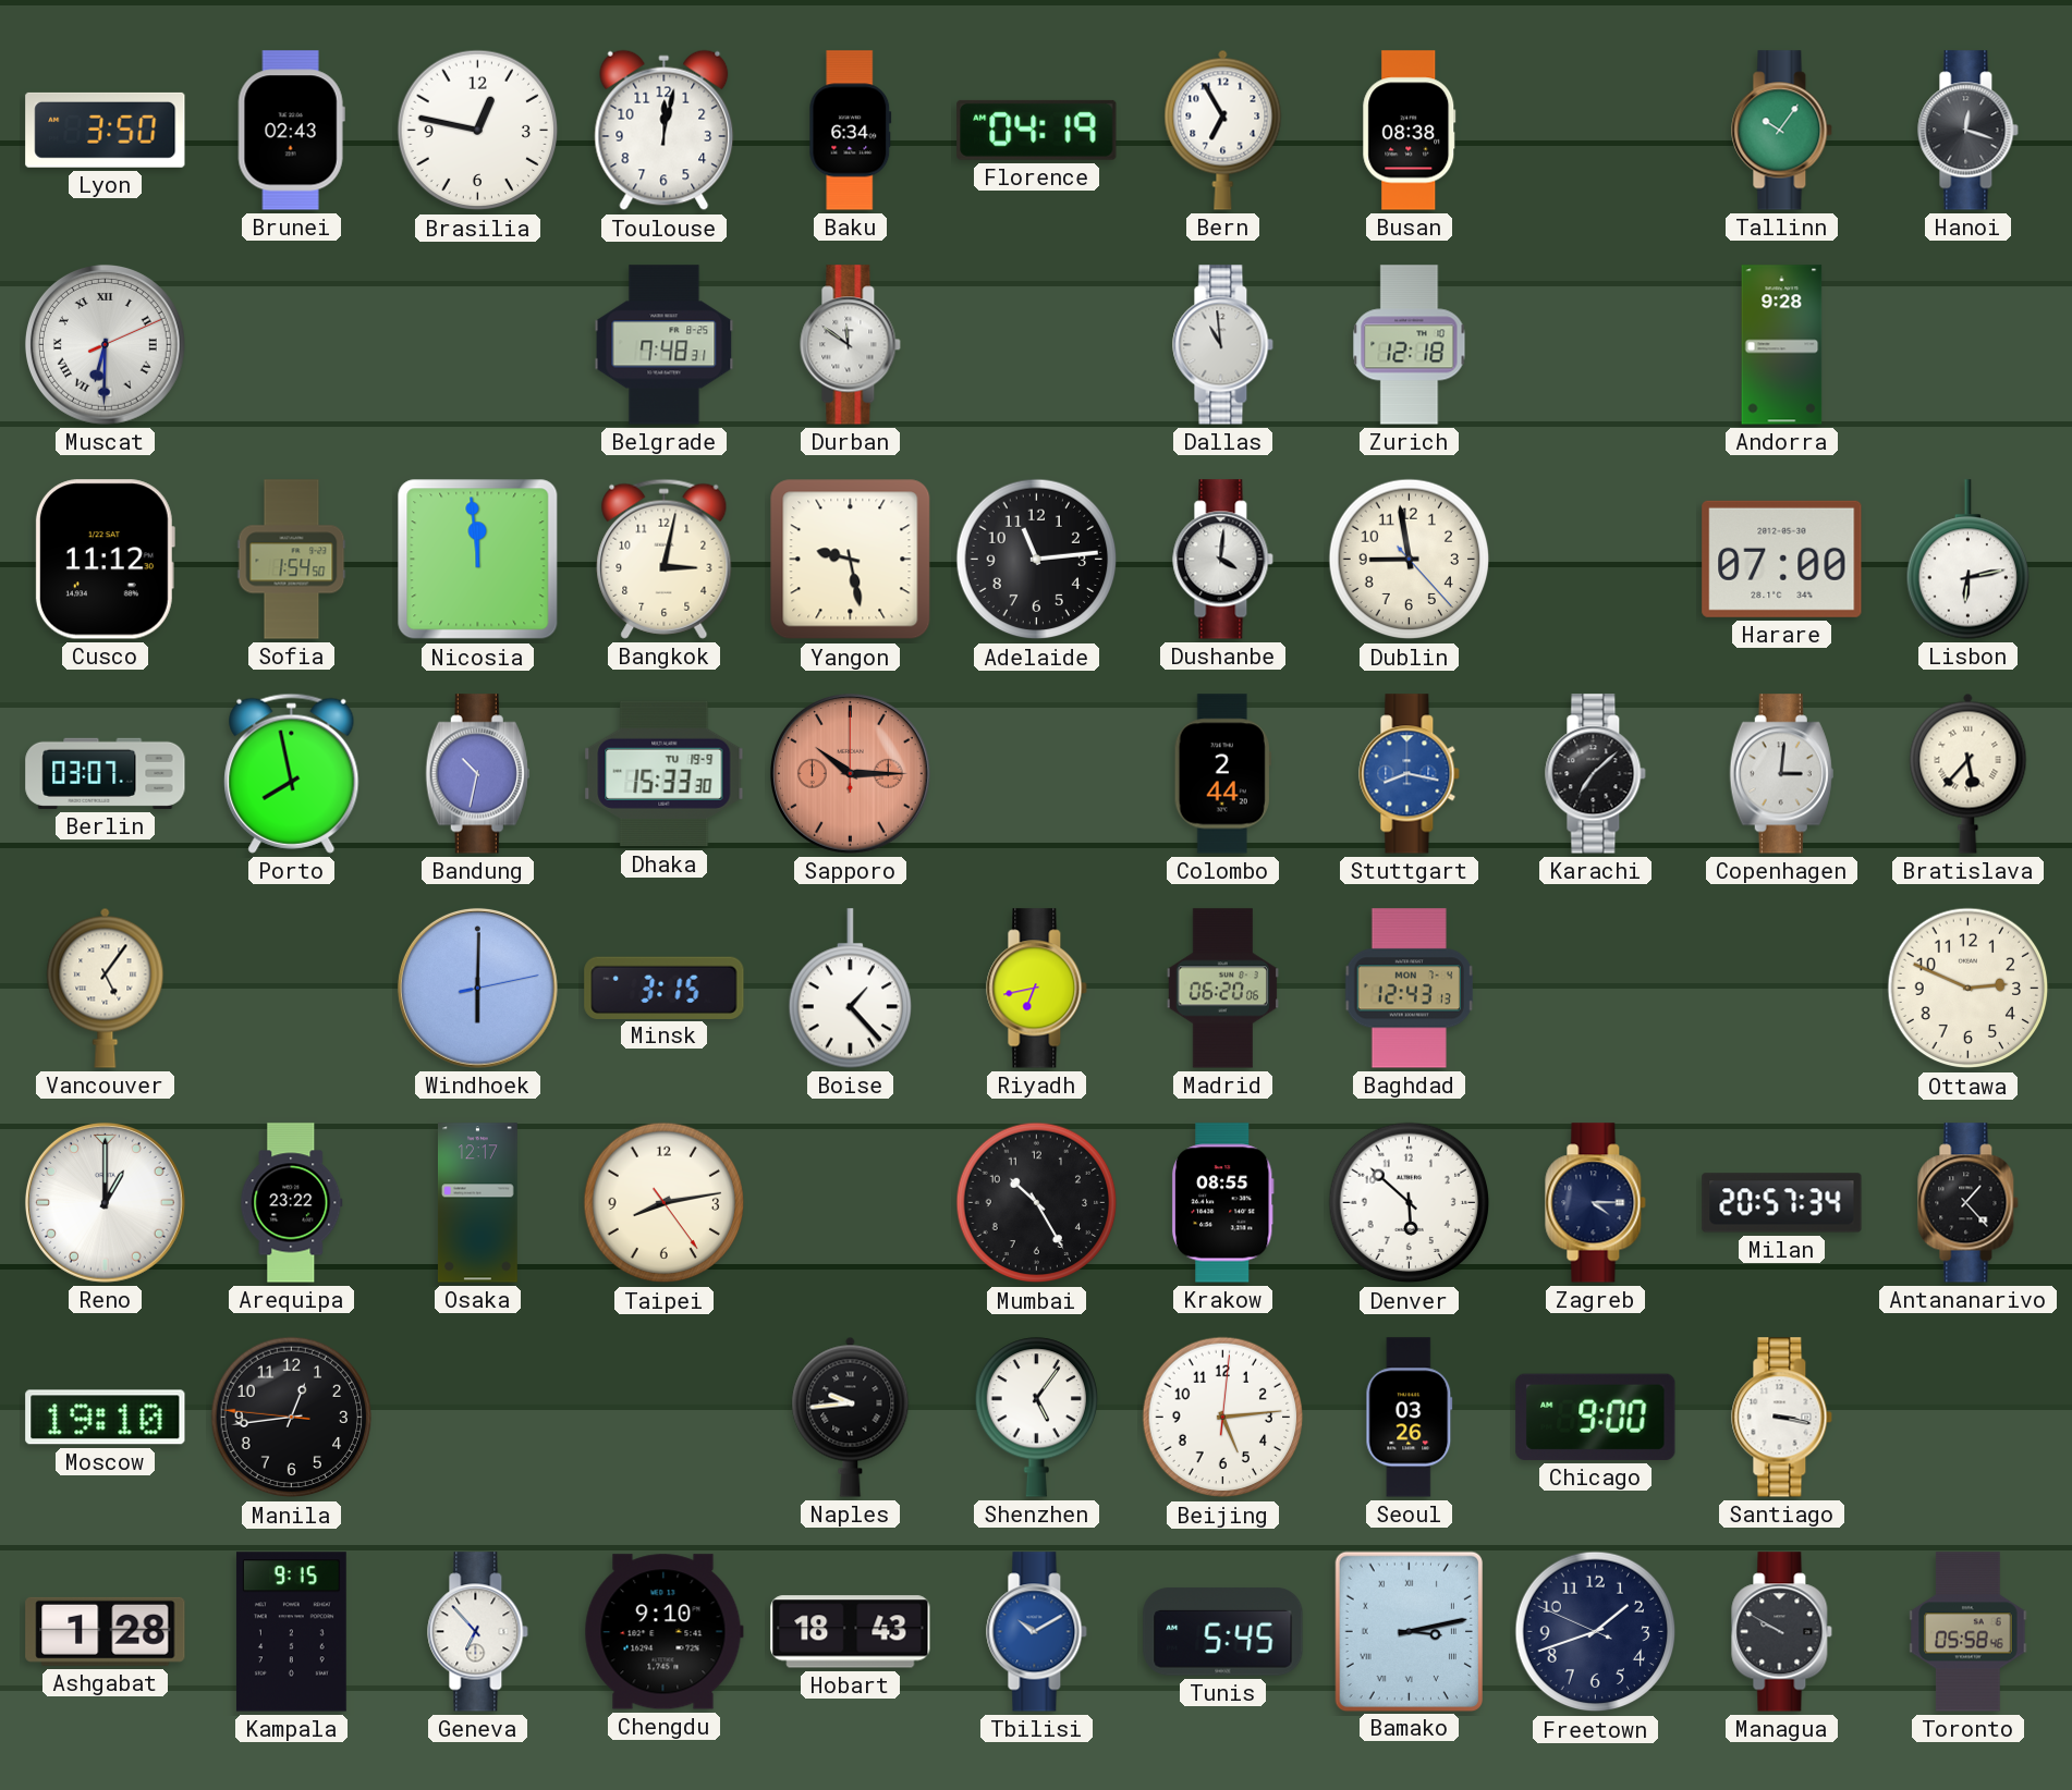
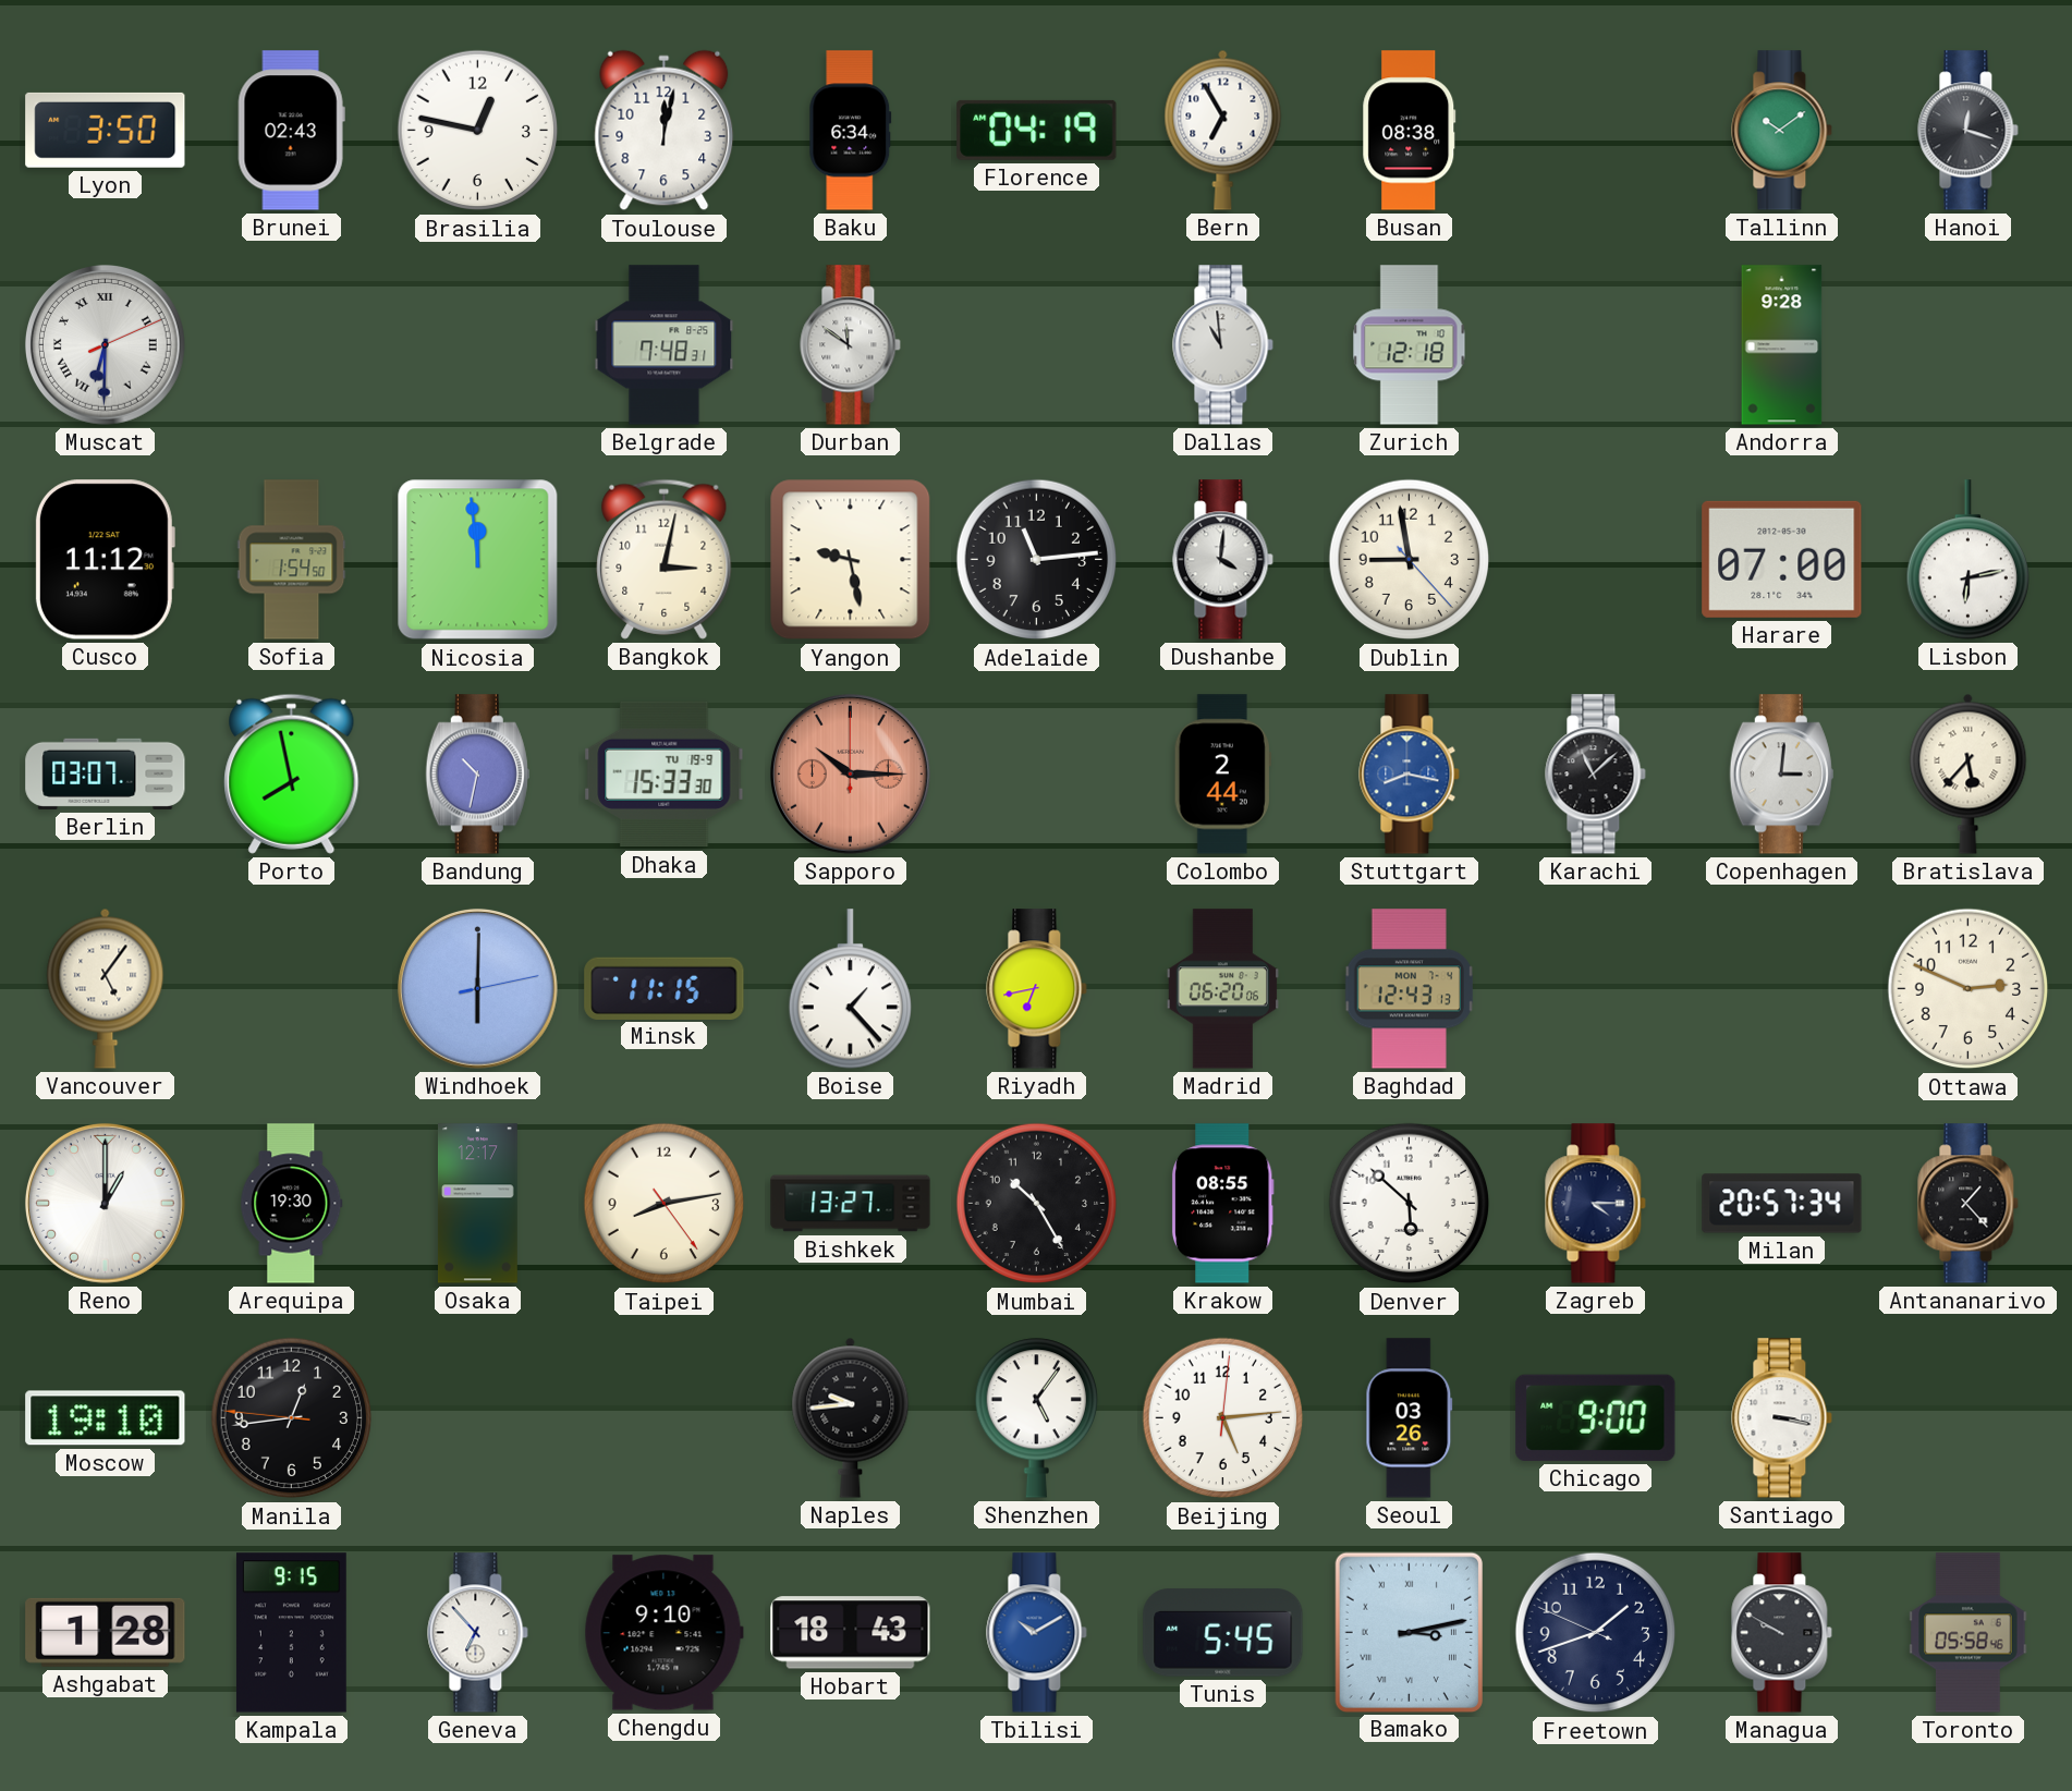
Tallinn: 10:06 -> 10:09 (1782, 131)
Karachi: 7:08 -> 11:08 (1596, 775)
Minsk: 3:15 -> 11:15 (665, 988)
Arequipa: 23:22 -> 19:30 (292, 1204)
Bishkek: none -> 13:27 (851, 1204)
